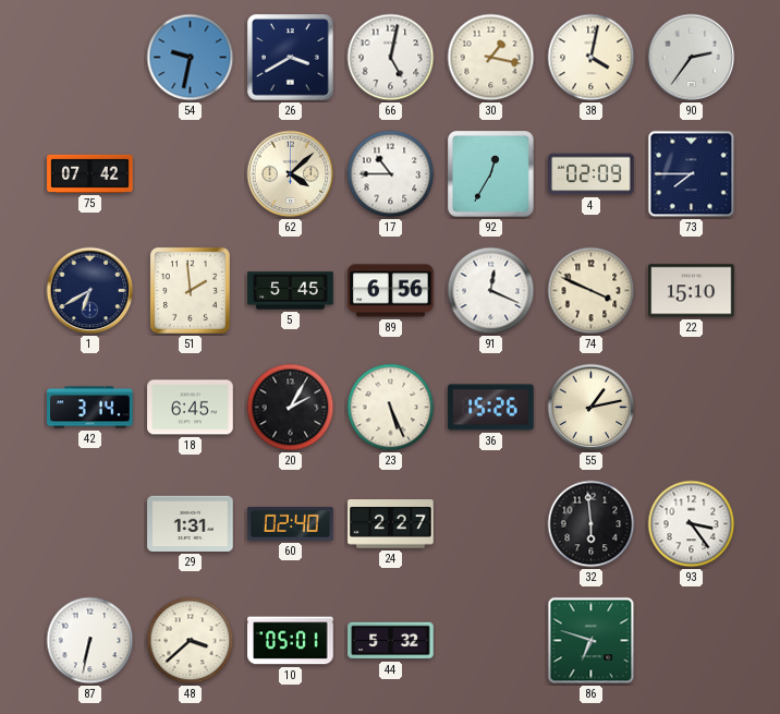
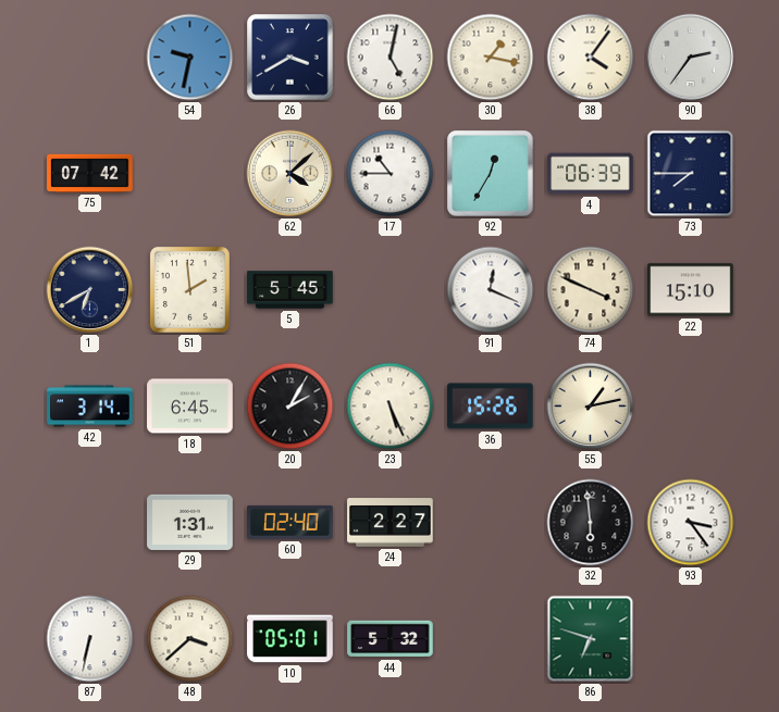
38: 4:02 -> 4:06 (591, 58)
4: 02:09 -> 06:39 (591, 174)
89: 6:56 -> none (391, 291)
